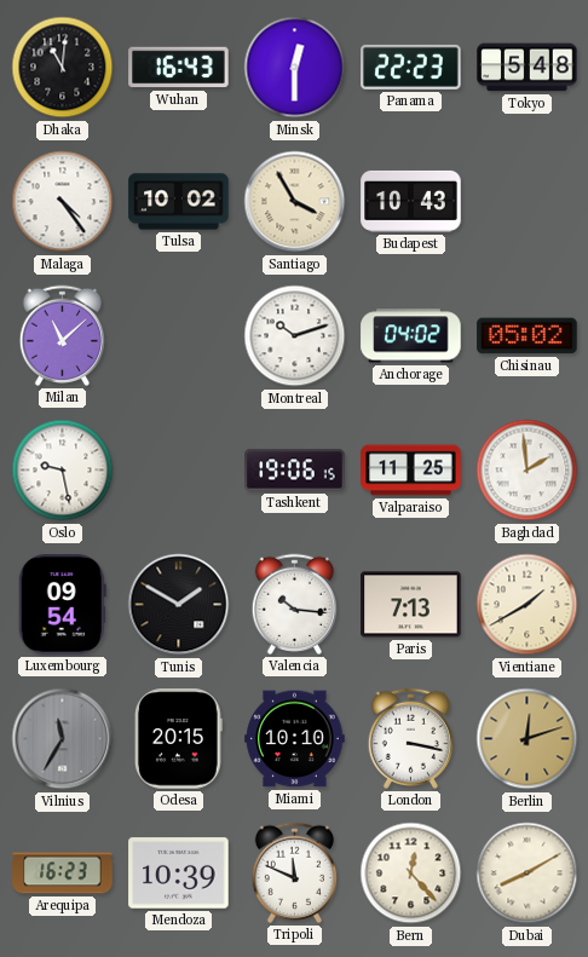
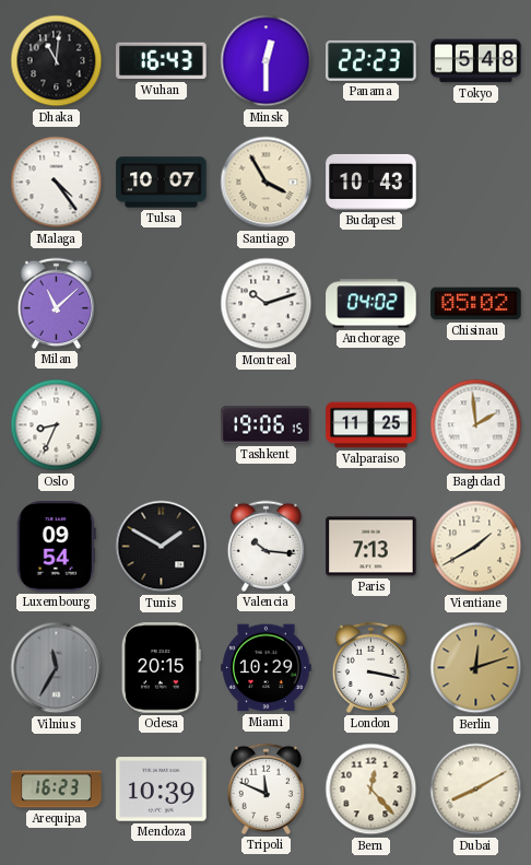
Tulsa: 10:02 -> 10:07 (162, 183)
Oslo: 9:28 -> 8:34 (57, 425)
Miami: 10:10 -> 10:29 (267, 668)
